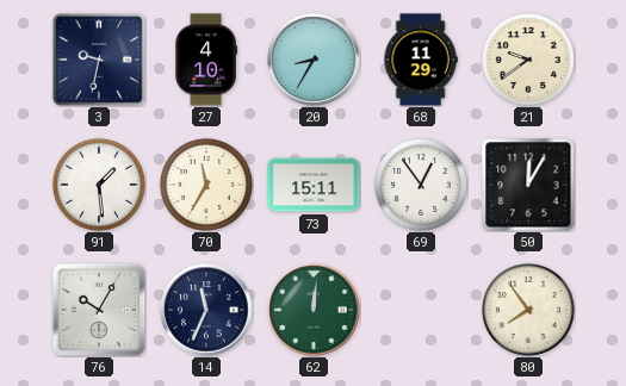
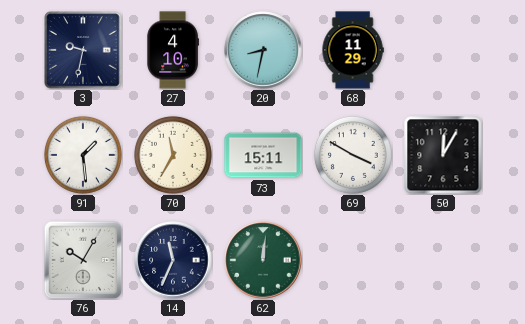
20: 8:35 -> 8:32 (263, 50)
21: 9:39 -> none (528, 60)
69: 12:54 -> 3:50 (353, 155)
80: 7:54 -> none (528, 310)
